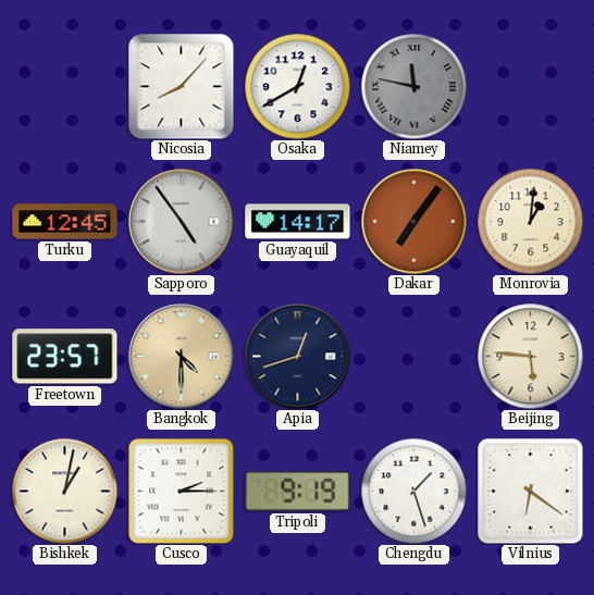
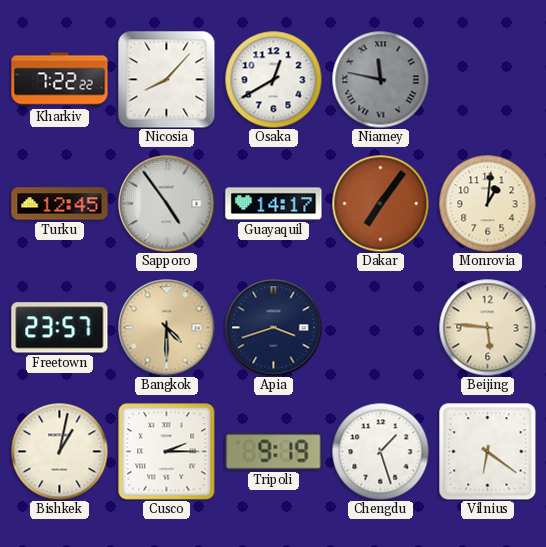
Kharkiv: none -> 7:22 (60, 80)
Apia: 12:42 -> 3:42 (274, 328)
